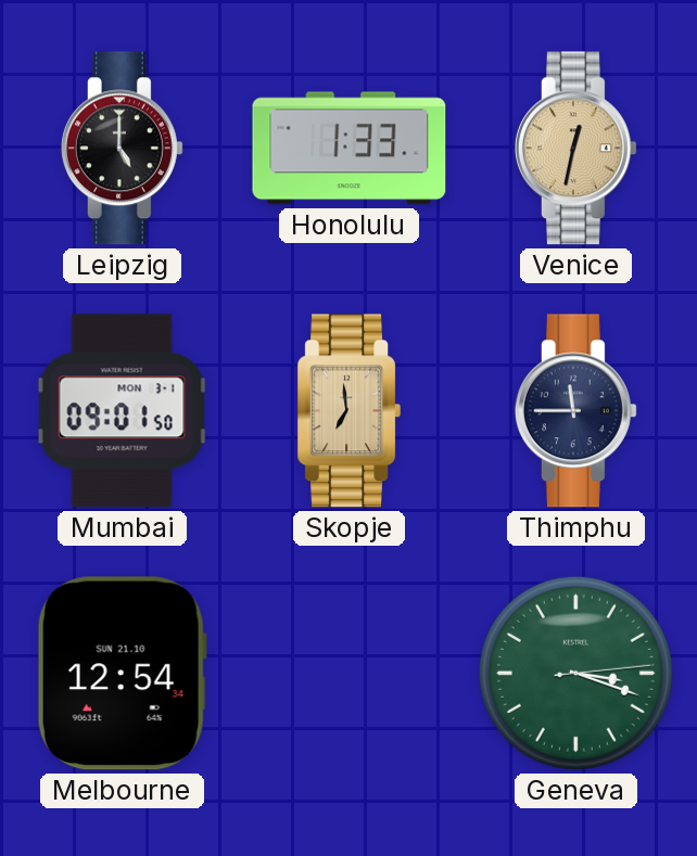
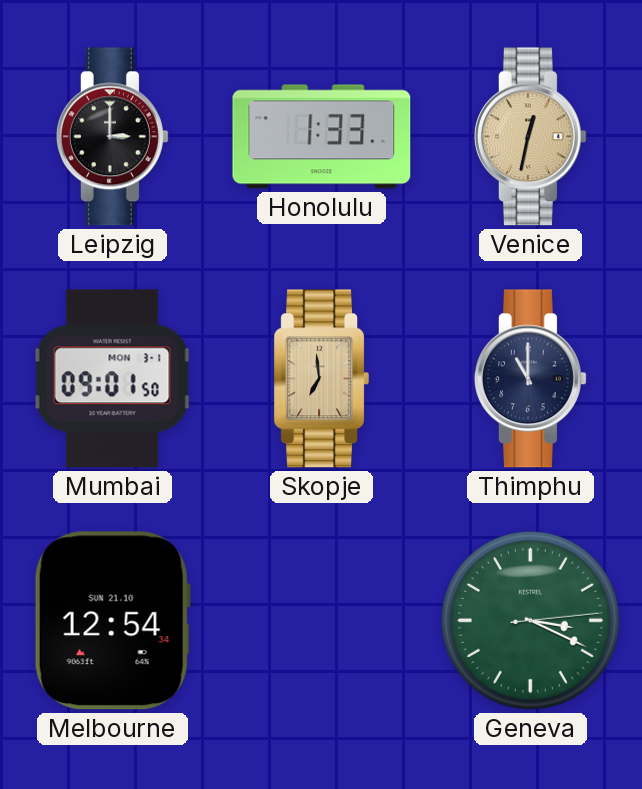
Leipzig: 5:00 -> 3:00 (112, 137)
Thimphu: 11:45 -> 11:00 (530, 379)
Geneva: 3:18 -> 3:19 (530, 620)
